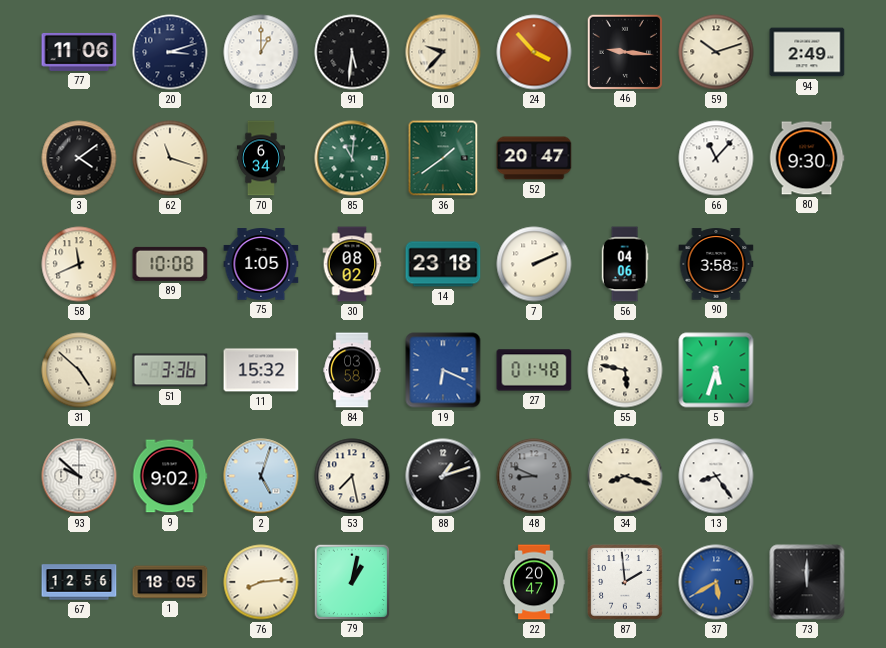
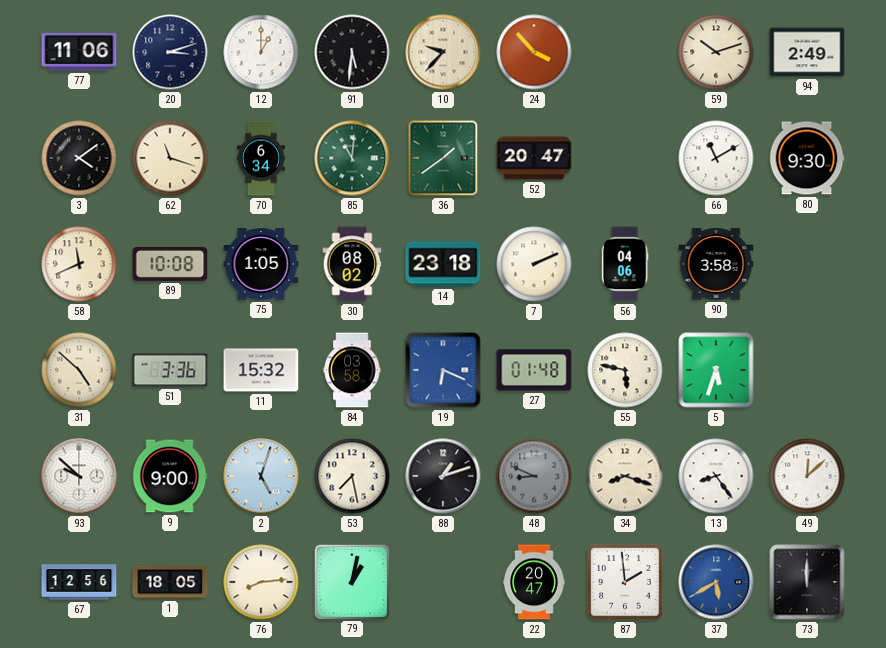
46: 9:16 -> none (624, 51)
66: 11:07 -> 11:10 (716, 158)
9: 9:02 -> 9:00 (170, 476)
49: none -> 12:08 (807, 476)
